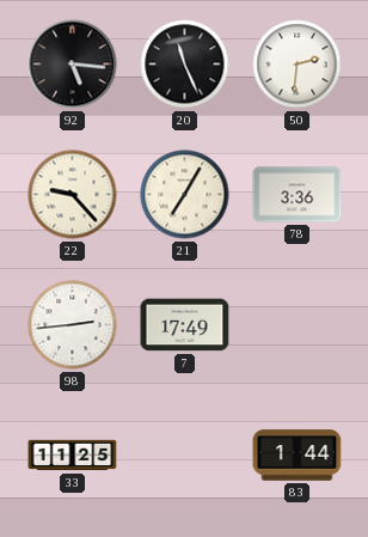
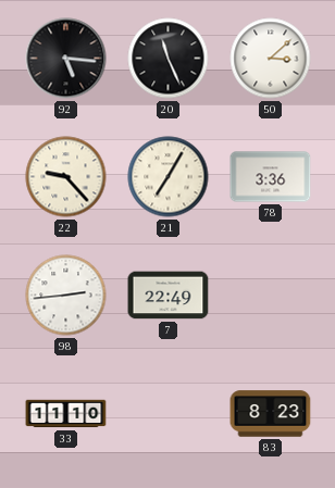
50: 2:31 -> 3:08 (271, 59)
7: 17:49 -> 22:49 (169, 296)
33: 11:25 -> 11:10 (66, 414)
83: 1:44 -> 8:23 (271, 414)
